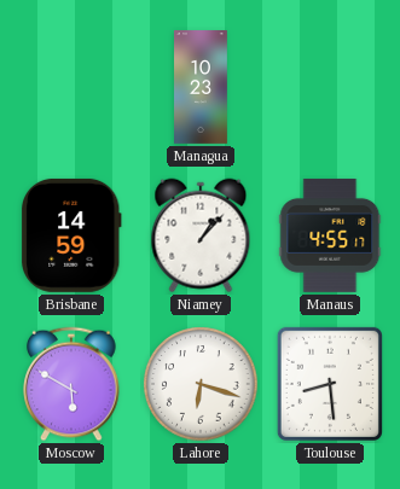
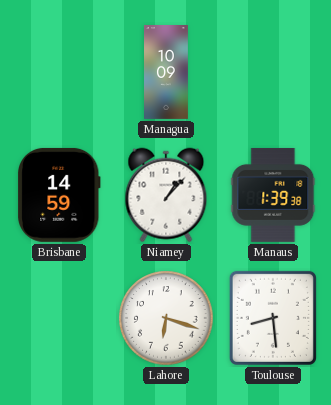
Managua: 10:23 -> 10:09 (167, 73)
Manaus: 4:55 -> 1:39 (273, 195)
Moscow: 5:50 -> none (71, 384)
